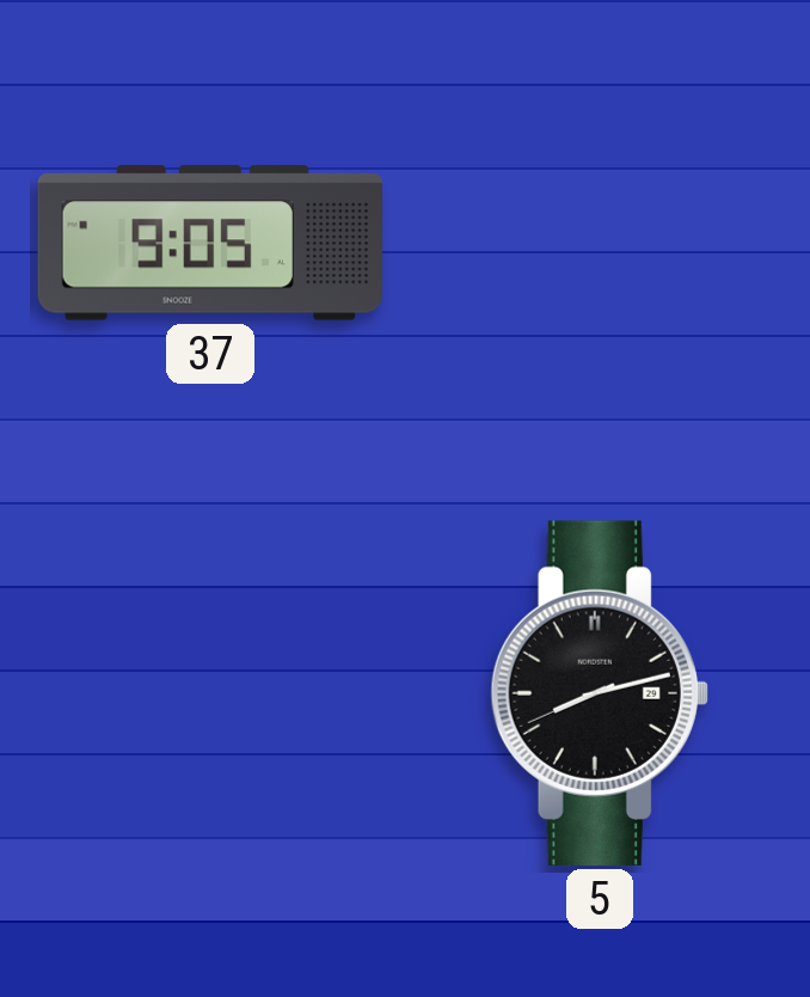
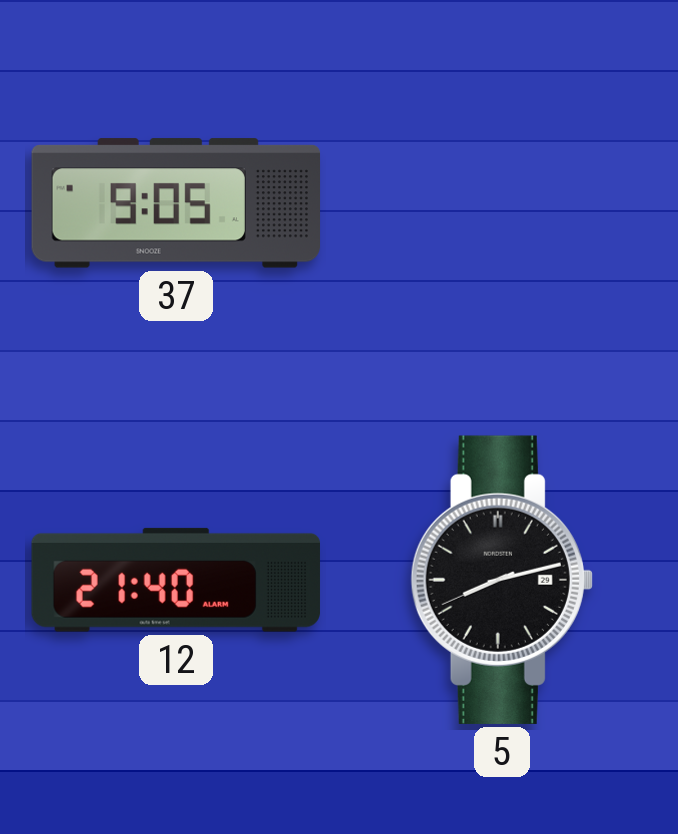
12: none -> 21:40 (176, 580)
